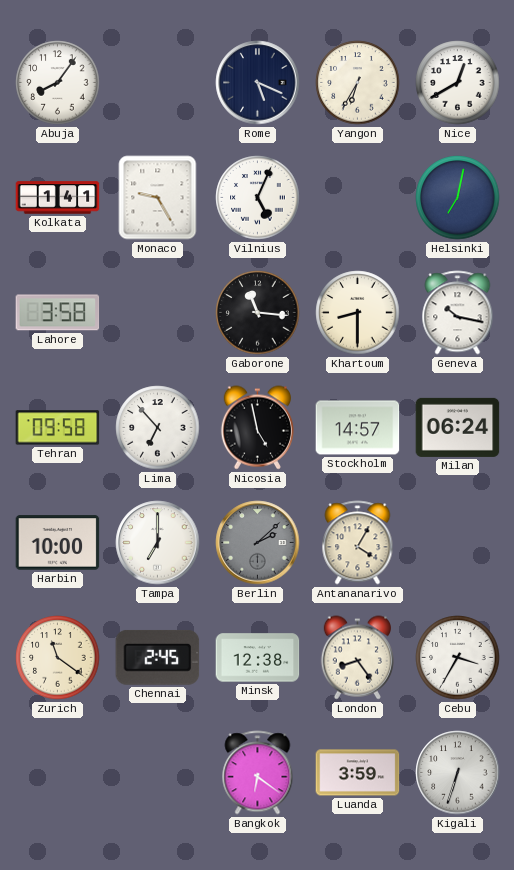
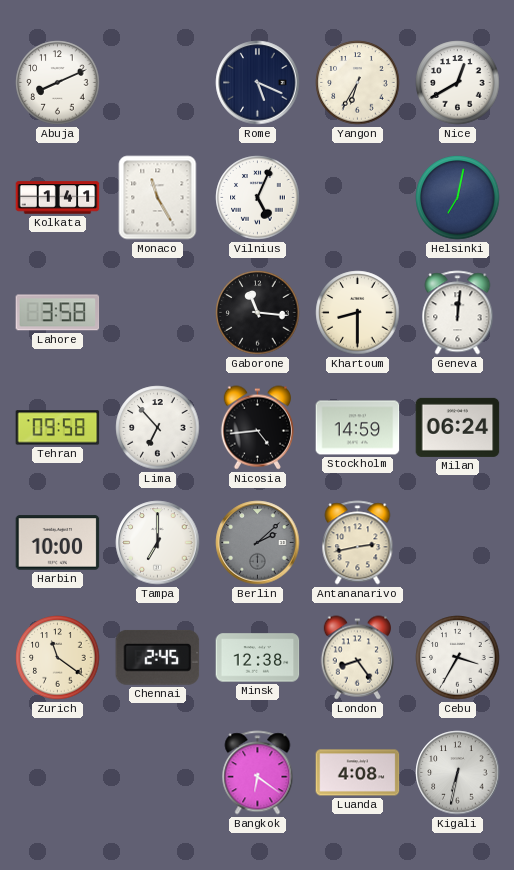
Abuja: 8:06 -> 8:11 (58, 83)
Monaco: 9:25 -> 11:25 (158, 198)
Geneva: 10:17 -> 12:01 (458, 313)
Nicosia: 4:58 -> 4:44 (257, 428)
Stockholm: 14:57 -> 14:59 (358, 428)
Antananarivo: 4:05 -> 2:43 (358, 543)
Luanda: 3:59 -> 4:08 (358, 773)
Kigali: 6:33 -> 6:32 (458, 773)
